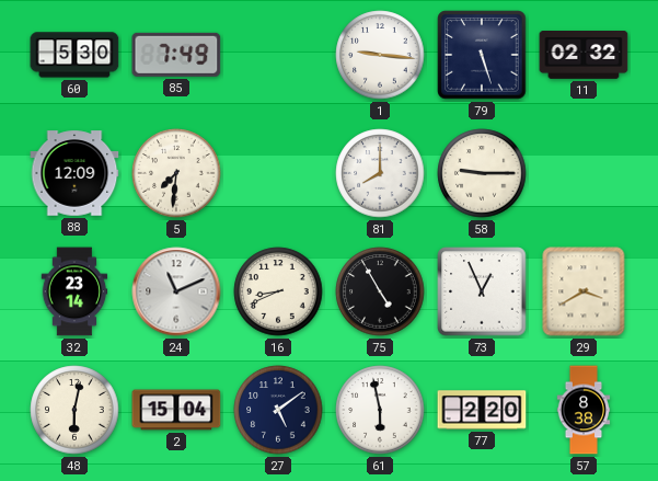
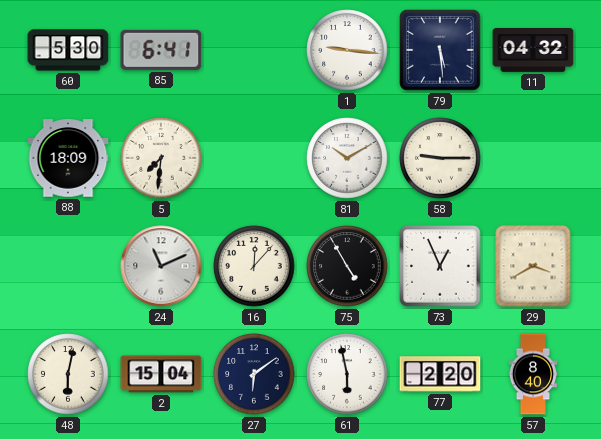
85: 7:49 -> 6:41 (161, 50)
79: 5:27 -> 5:29 (440, 50)
11: 02:32 -> 04:32 (533, 51)
88: 12:09 -> 18:09 (68, 158)
81: 8:00 -> 10:10 (347, 158)
32: 23:14 -> none (74, 291)
16: 8:41 -> 12:07 (254, 266)
27: 5:09 -> 6:09 (254, 374)
57: 8:38 -> 8:40 (533, 374)
